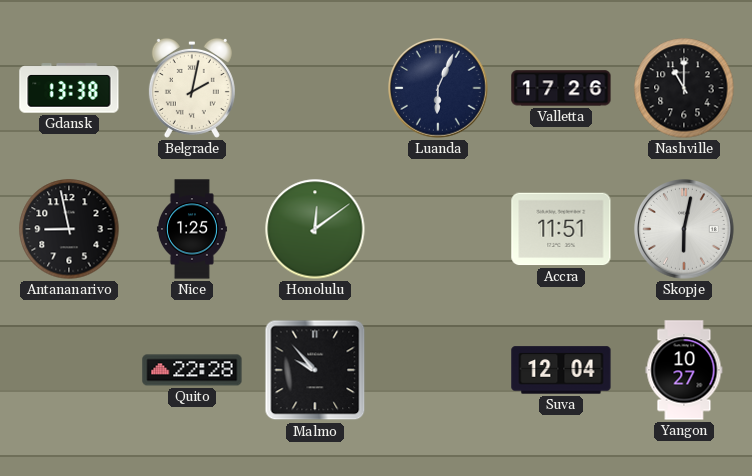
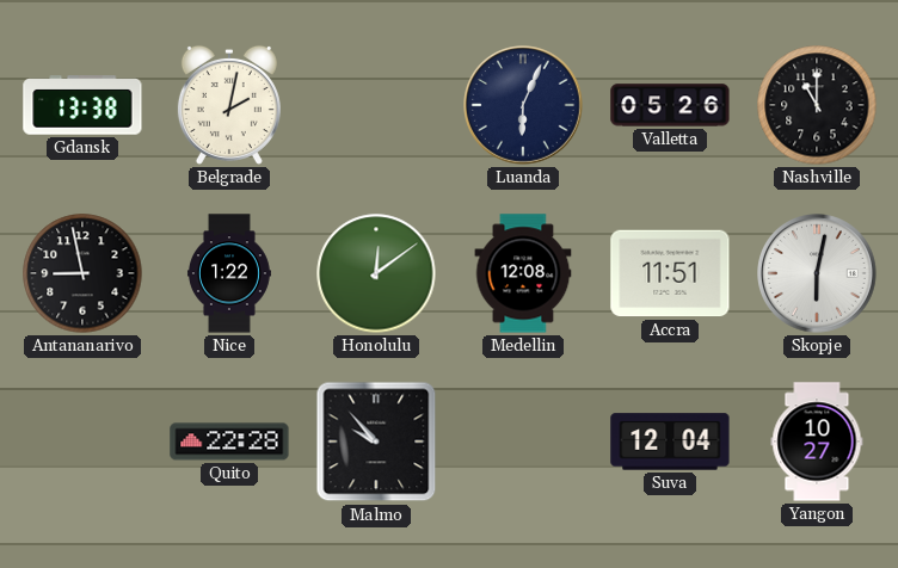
Valletta: 17:26 -> 05:26 (670, 105)
Nice: 1:25 -> 1:22 (229, 273)
Medellin: none -> 12:08 (523, 273)
